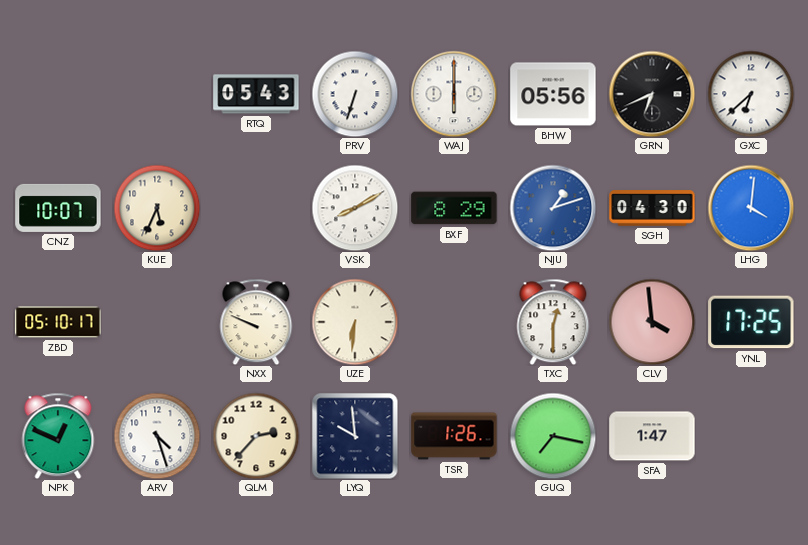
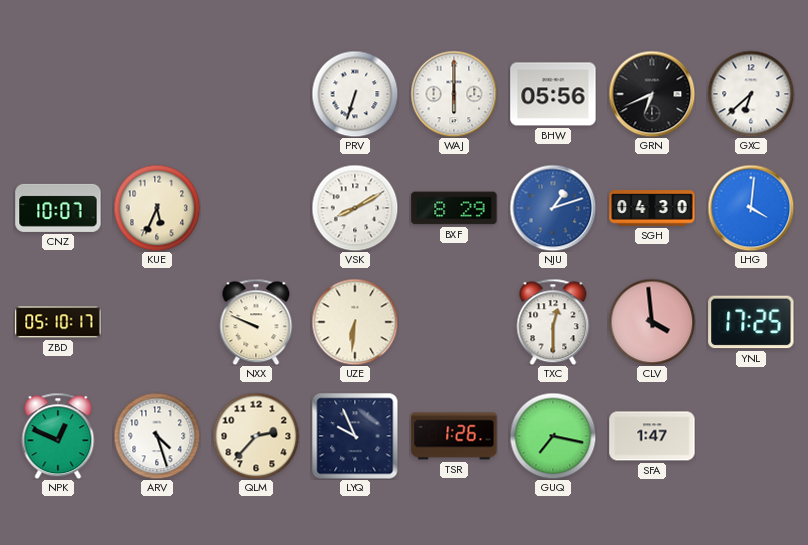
RTQ: 05:43 -> none (256, 94)
LYQ: 9:59 -> 9:56 (355, 436)
